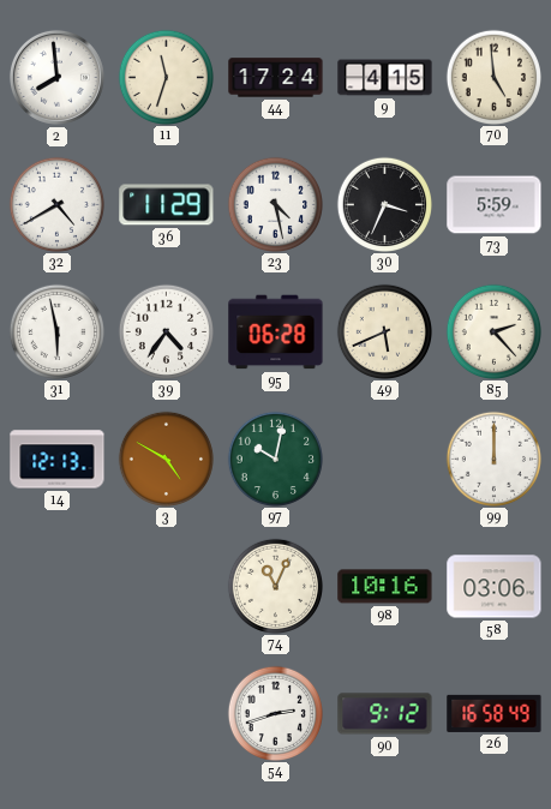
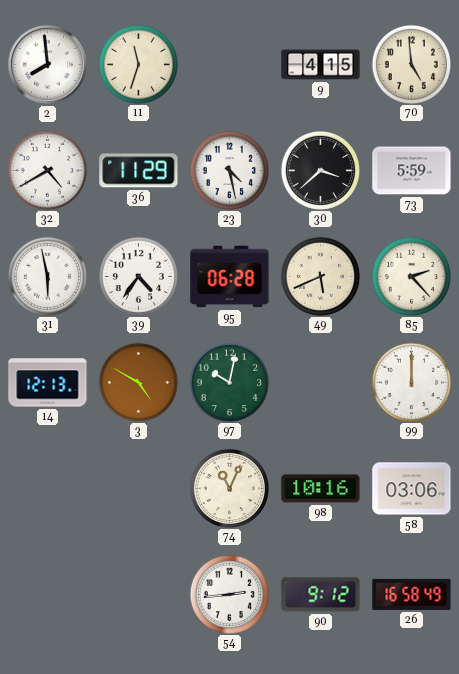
44: 17:24 -> none (276, 78)
30: 3:34 -> 3:38 (320, 170)
54: 2:42 -> 2:44 (229, 594)
